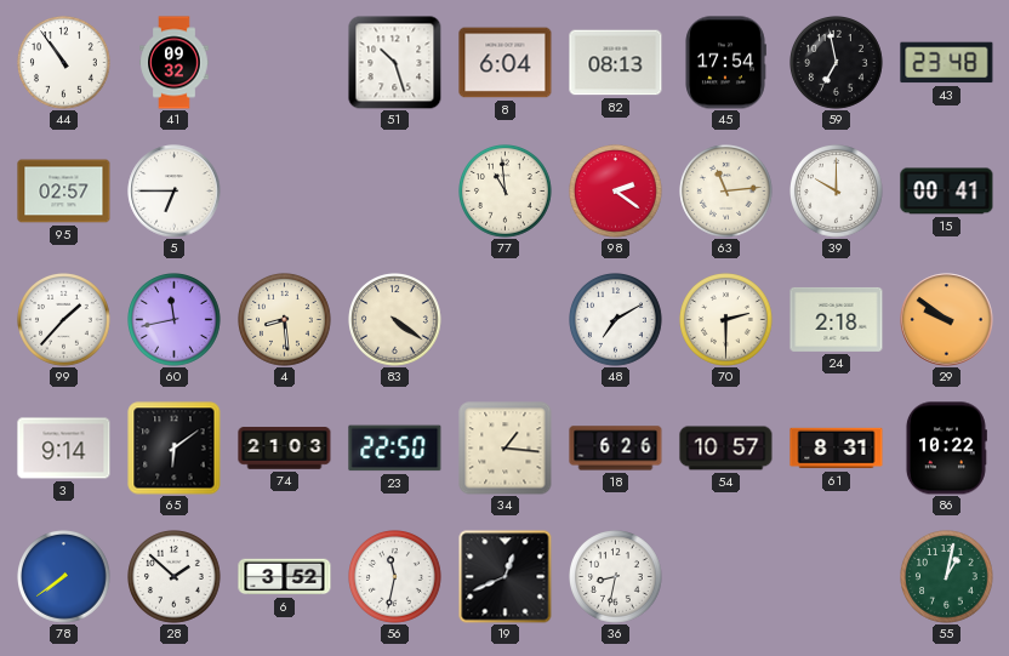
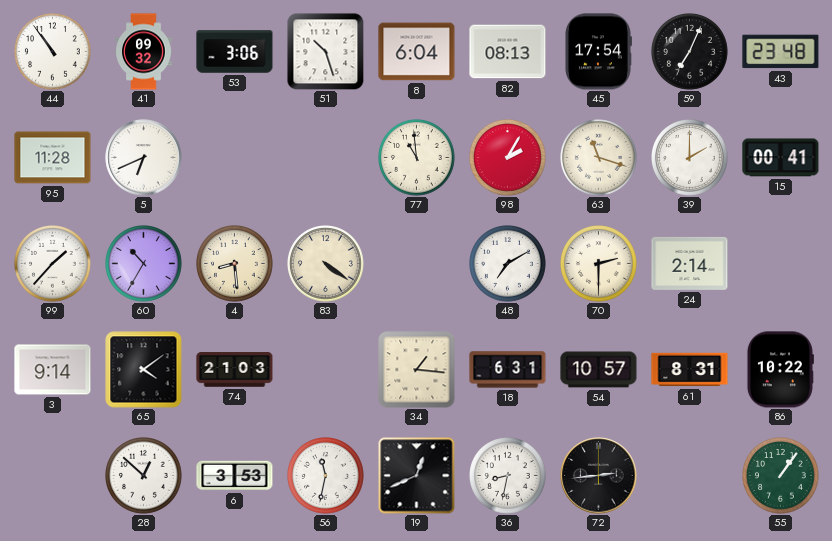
53: none -> 3:06 (235, 52)
59: 6:58 -> 7:04 (690, 52)
95: 02:57 -> 11:28 (53, 158)
5: 6:45 -> 6:41 (144, 158)
98: 2:21 -> 2:05 (508, 158)
63: 11:14 -> 11:18 (599, 158)
39: 10:00 -> 2:00 (690, 158)
60: 11:43 -> 10:35 (144, 264)
24: 2:18 -> 2:14 (690, 263)
29: 9:51 -> none (947, 320)
65: 6:09 -> 4:09 (144, 370)
23: 22:50 -> none (395, 449)
18: 6:26 -> 6:31 (508, 370)
78: 7:39 -> none (64, 577)
28: 1:52 -> 12:52 (144, 476)
6: 3:52 -> 3:53 (235, 476)
72: none -> 2:44 (599, 476)
55: 1:02 -> 1:06 (781, 476)
